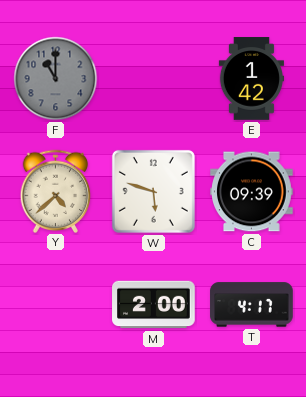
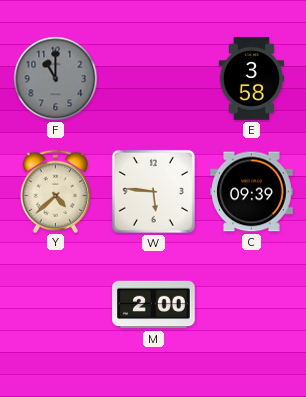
E: 1:42 -> 3:58 (251, 79)
W: 5:48 -> 5:46 (153, 191)
T: 4:17 -> none (252, 305)
